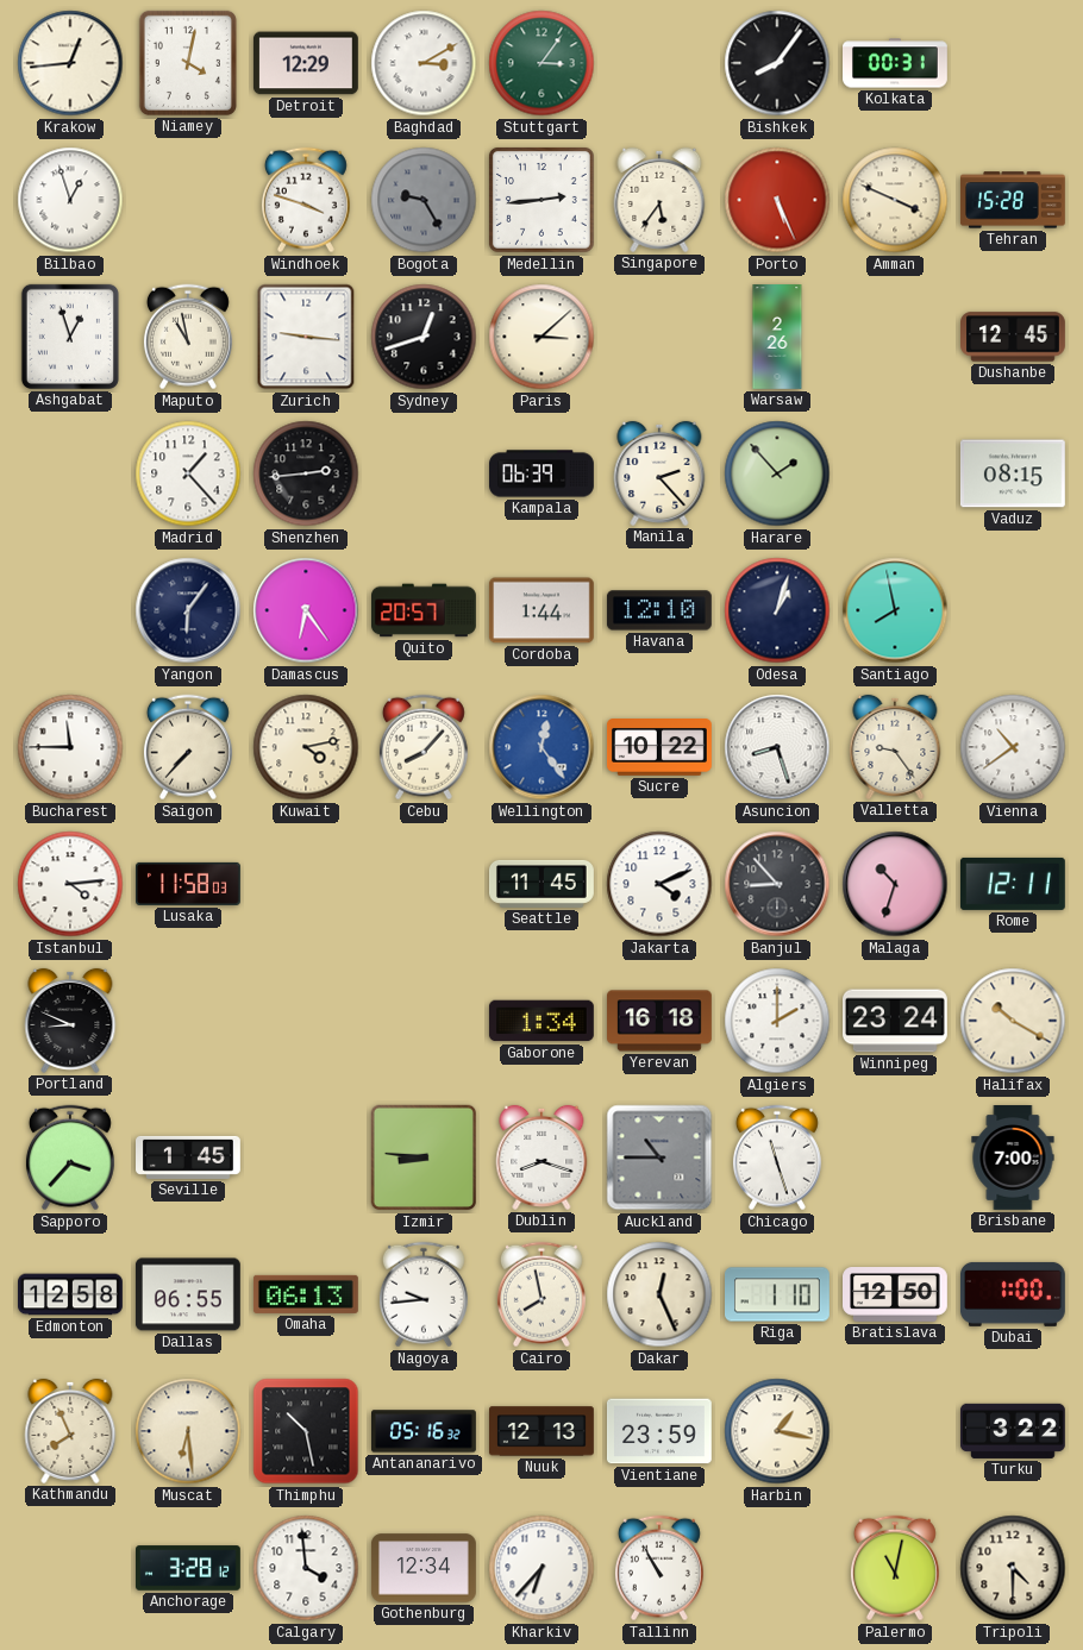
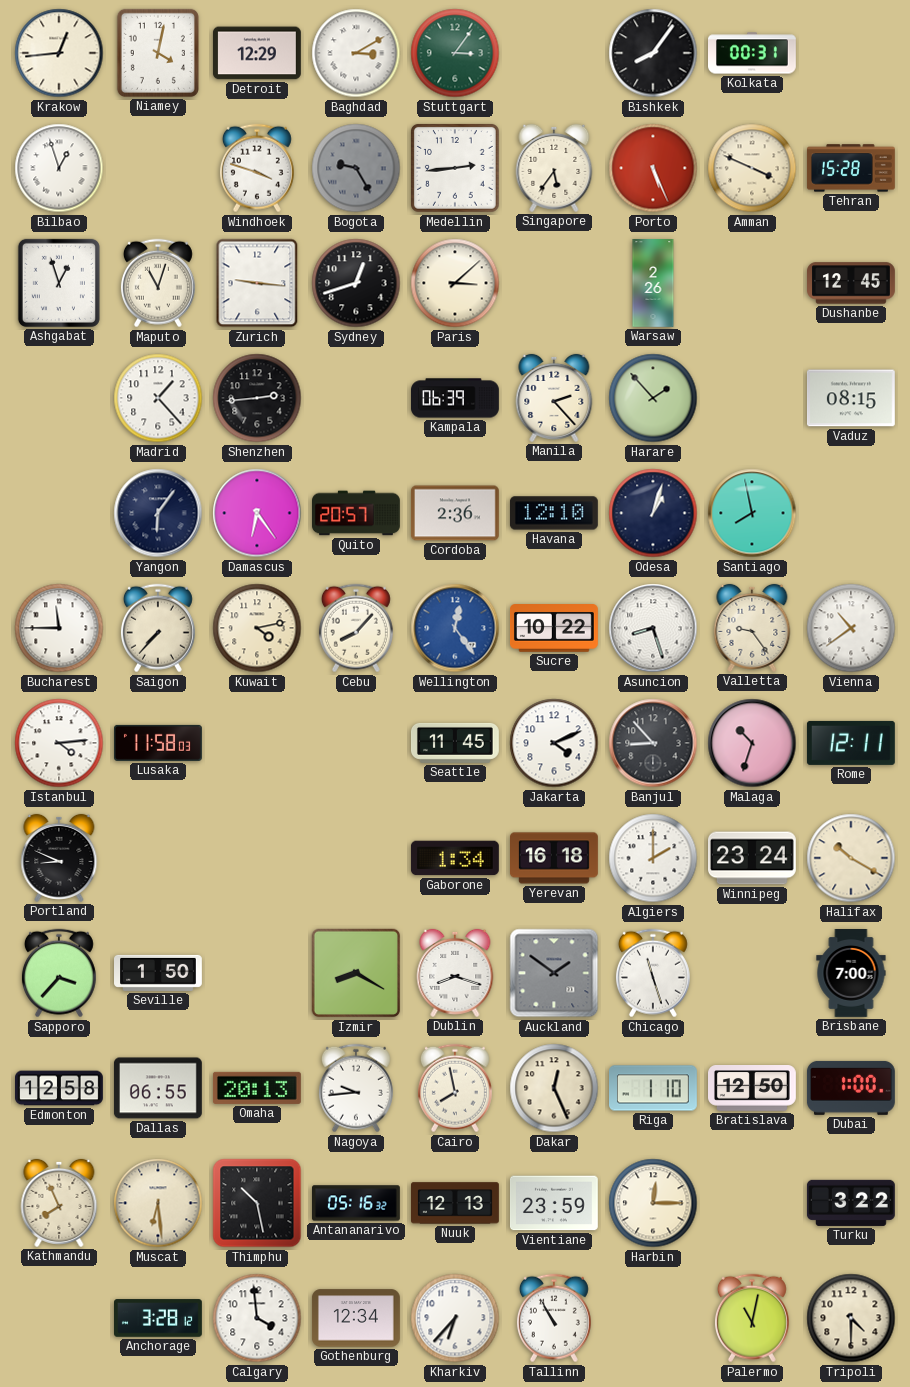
Maputo: 10:58 -> 11:03 (158, 283)
Cordoba: 1:44 -> 2:36 (455, 513)
Seville: 1:45 -> 1:50 (159, 973)
Izmir: 8:46 -> 8:20 (356, 973)
Auckland: 10:45 -> 1:51 (554, 973)
Omaha: 06:13 -> 20:13 (257, 1088)
Harbin: 1:17 -> 12:15 (653, 1203)
